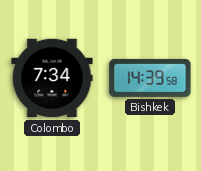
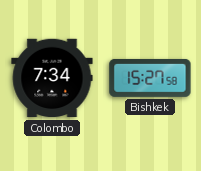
Bishkek: 14:39 -> 15:27 (150, 78)
